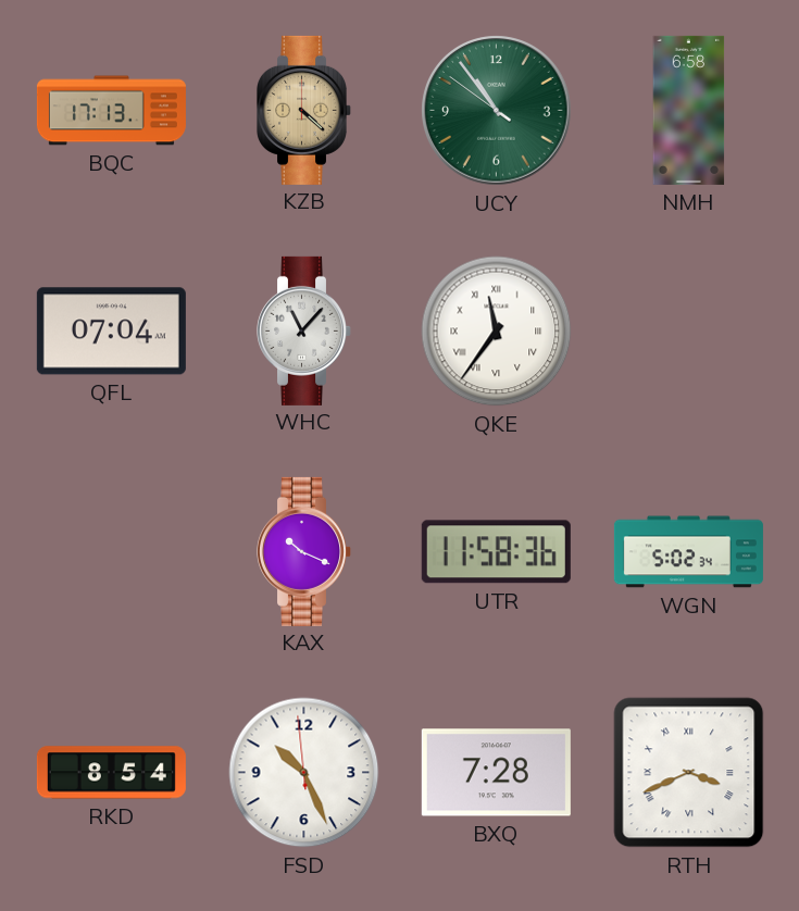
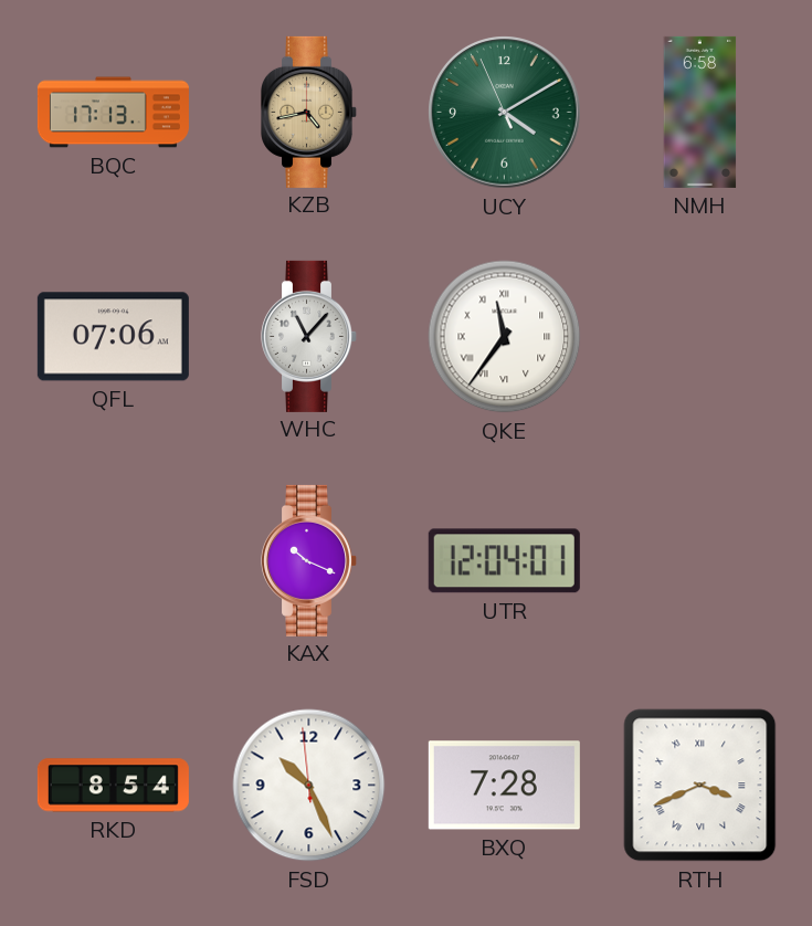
KZB: 4:22 -> 4:43 (309, 112)
UCY: 10:53 -> 4:09 (505, 113)
QFL: 07:04 -> 07:06 (113, 337)
UTR: 11:58 -> 12:04 (504, 561)
WGN: 5:02 -> none (688, 552)
